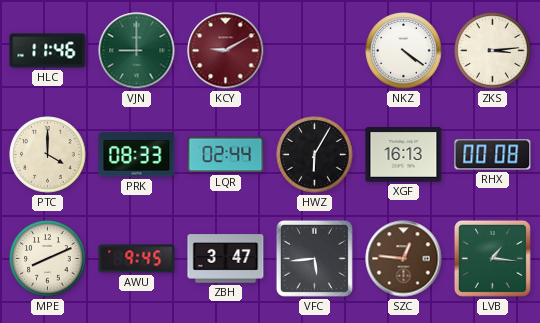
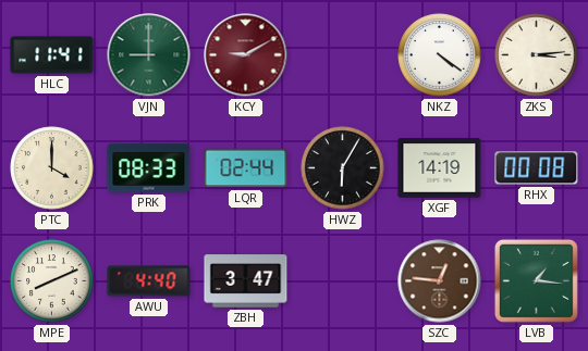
HLC: 11:46 -> 11:41 (52, 55)
XGF: 16:13 -> 14:19 (440, 168)
AWU: 9:45 -> 4:40 (149, 281)
VFC: 5:44 -> none (314, 258)
